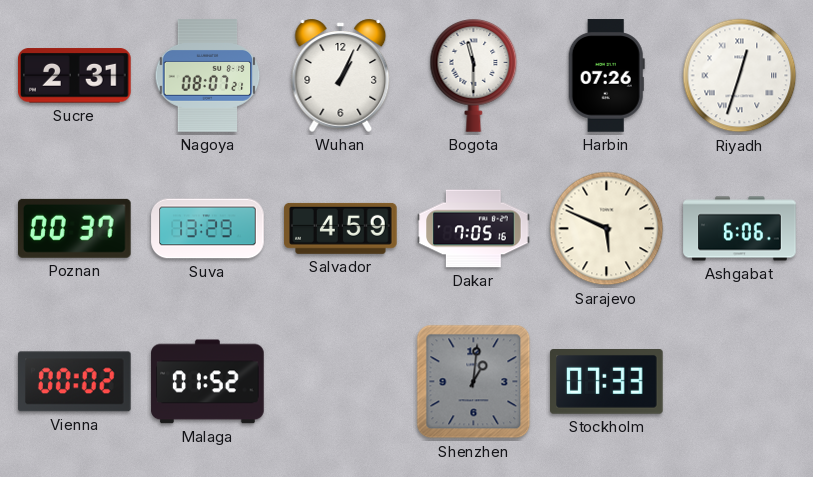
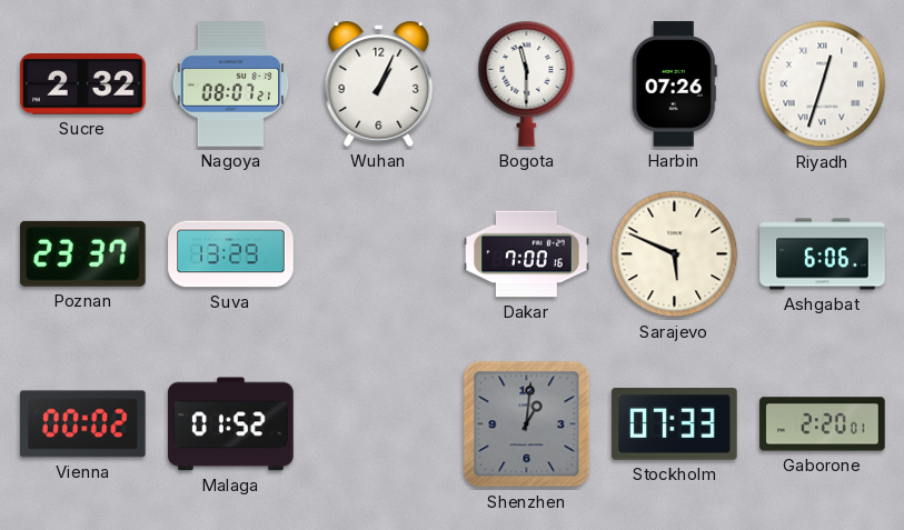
Sucre: 2:31 -> 2:32 (83, 84)
Poznan: 00:37 -> 23:37 (83, 253)
Salvador: 4:59 -> none (341, 228)
Dakar: 7:05 -> 7:00 (527, 254)
Gaborone: none -> 2:20 (823, 424)
